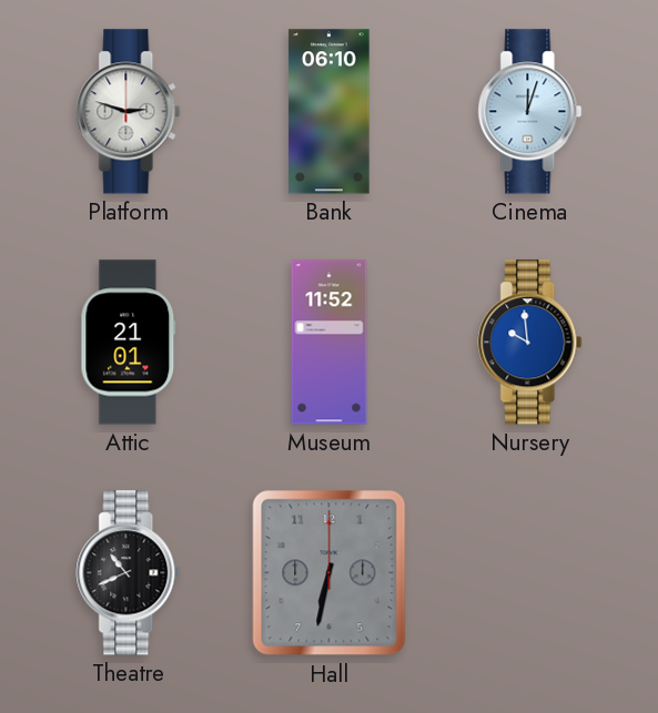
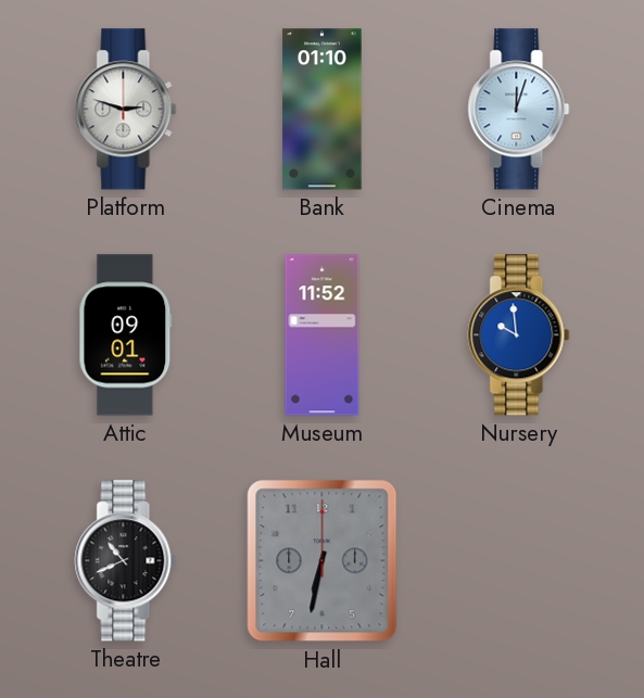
Bank: 06:10 -> 01:10 (323, 110)
Attic: 21:01 -> 09:01 (126, 335)
